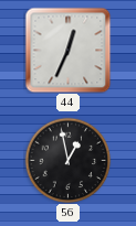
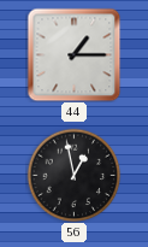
44: 12:34 -> 1:15 (73, 54)
